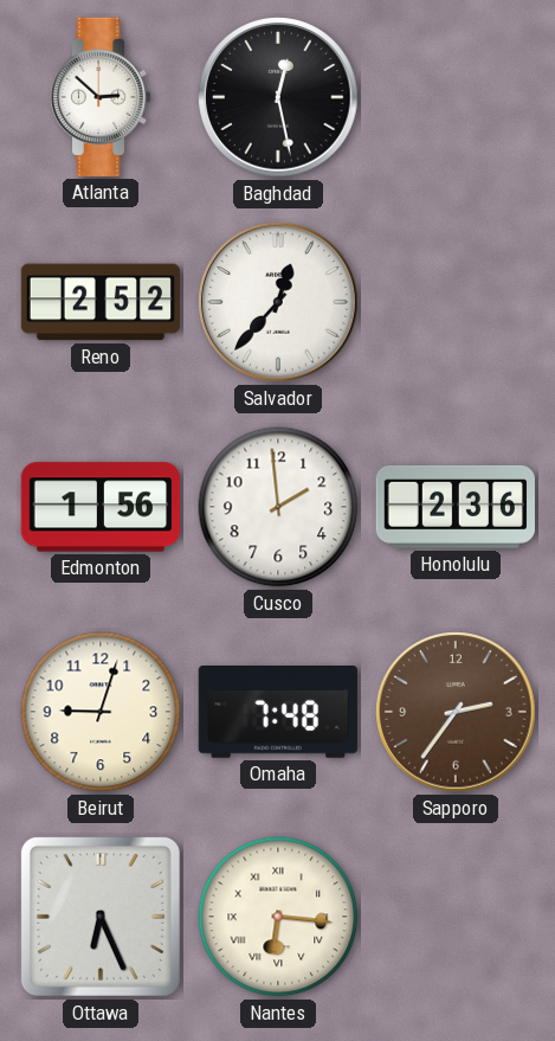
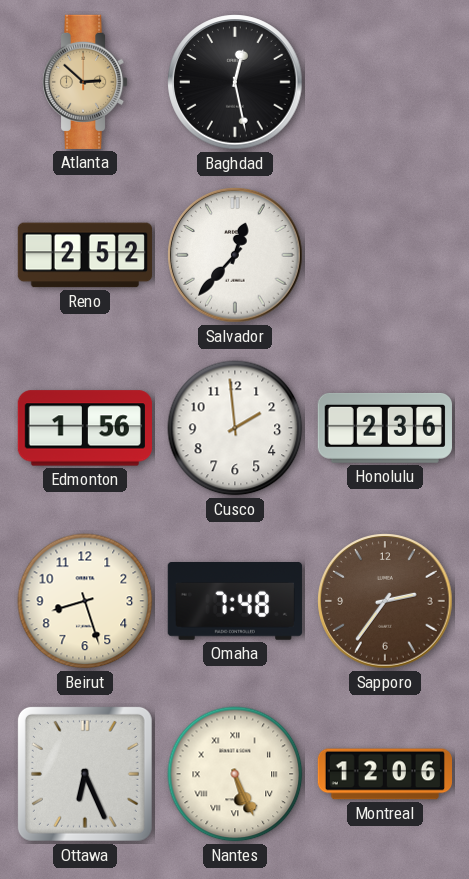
Atlanta dial: white -> champagne (85, 82)
Beirut: 9:03 -> 8:27 (85, 601)
Nantes: 6:16 -> 5:26 (235, 774)
Montreal: none -> 12:06 (384, 774)
